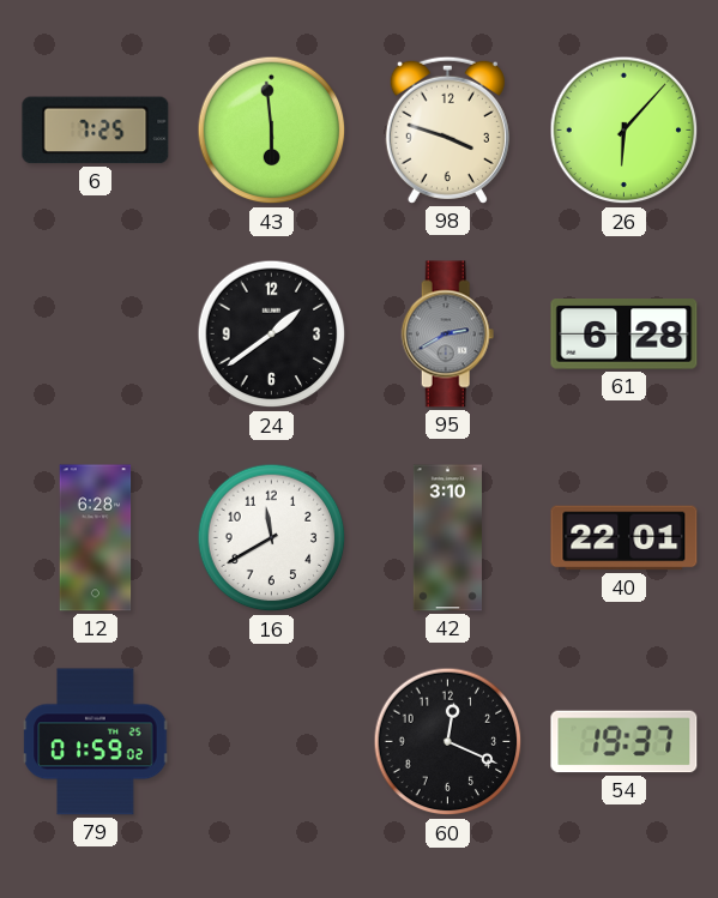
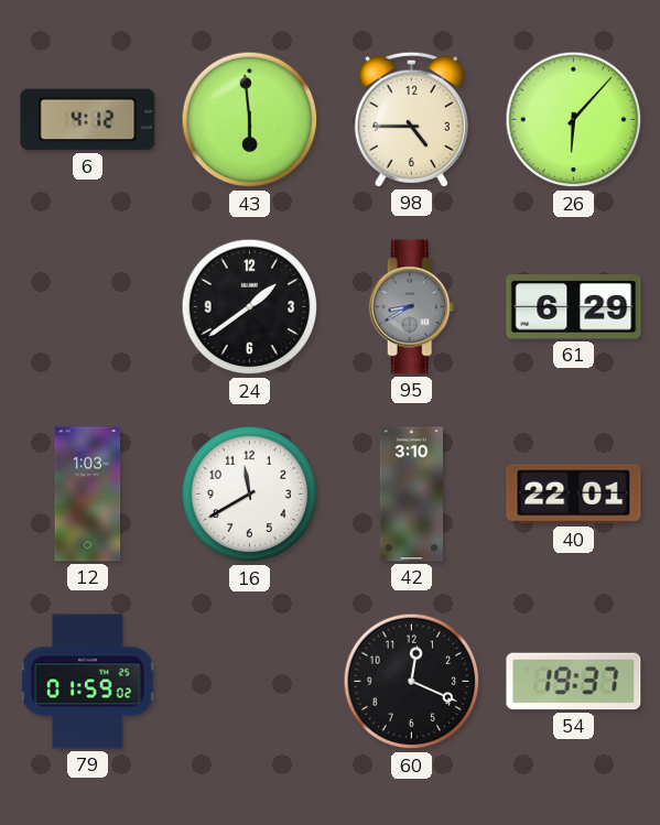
6: 7:25 -> 4:12 (88, 120)
98: 3:48 -> 4:45 (411, 119)
95: 2:40 -> 8:40 (412, 307)
61: 6:28 -> 6:29 (574, 307)
12: 6:28 -> 1:03 (88, 495)
